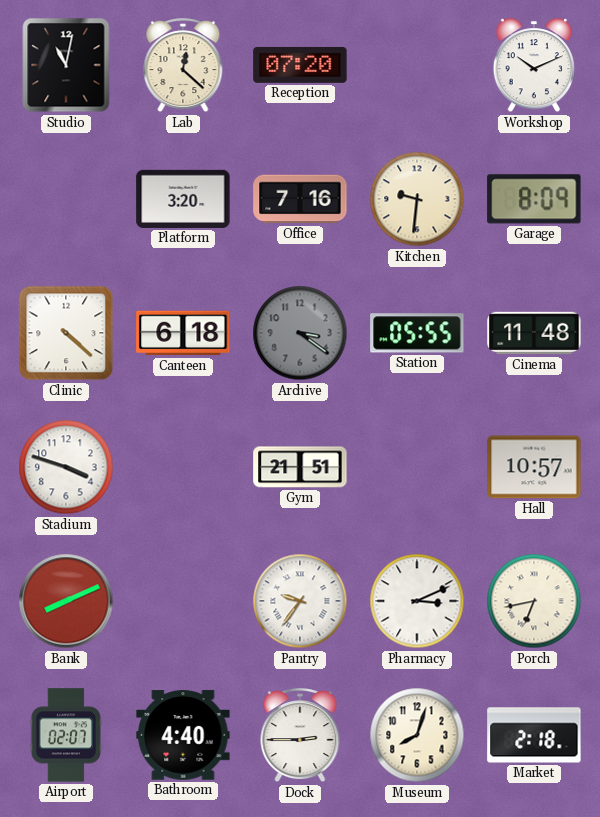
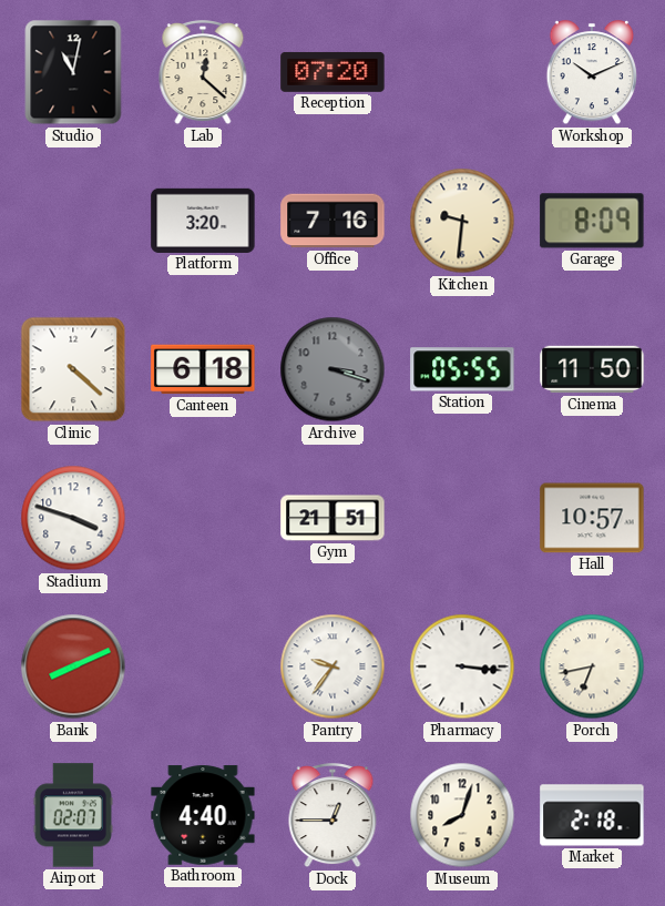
Archive: 3:21 -> 3:18 (332, 369)
Cinema: 11:48 -> 11:50 (592, 369)
Pharmacy: 3:11 -> 3:16 (462, 666)
Dock: 2:45 -> 12:45 (332, 816)
